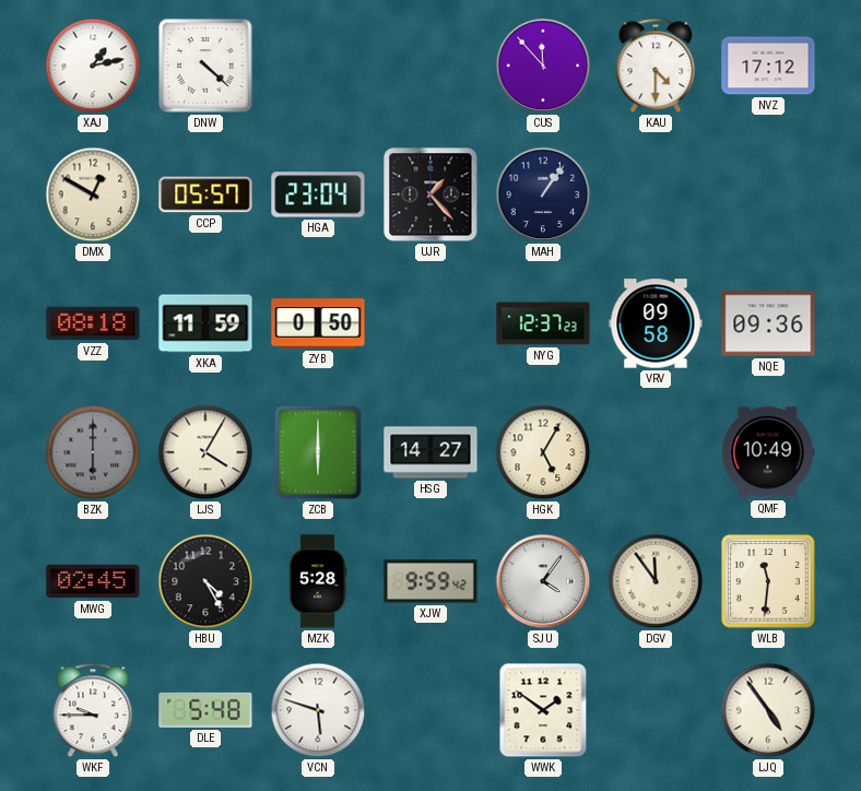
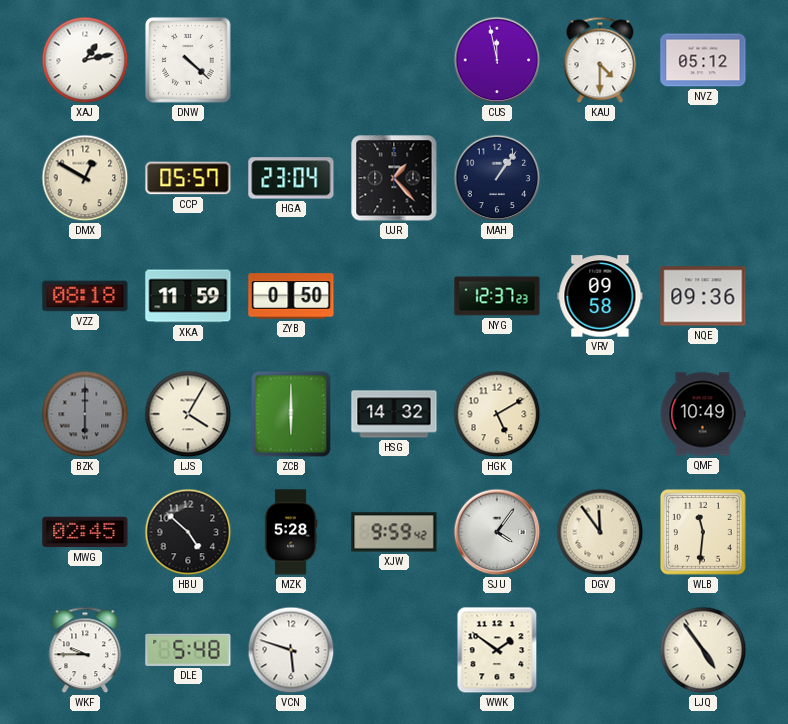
CUS: 11:53 -> 11:58 (497, 60)
NVZ: 17:12 -> 05:12 (703, 60)
HSG: 14:27 -> 14:32 (394, 414)
HGK: 5:05 -> 5:10 (497, 414)
HBU: 4:25 -> 4:52 (188, 532)
